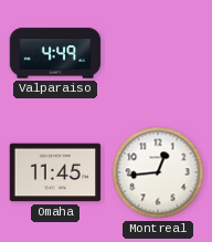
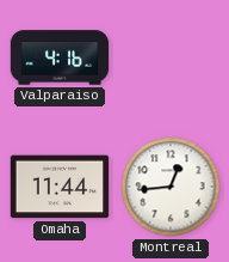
Valparaiso: 4:49 -> 4:16 (60, 57)
Omaha: 11:45 -> 11:44 (60, 187)
